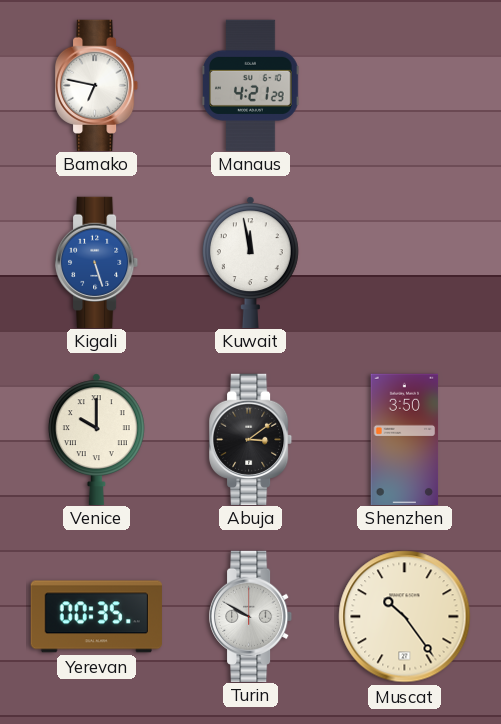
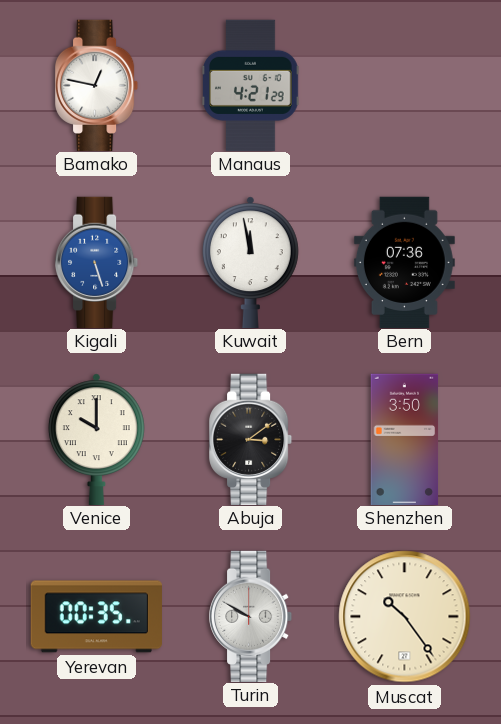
Bamako: 6:47 -> 12:47 (98, 85)
Bern: none -> 07:36 (404, 262)
